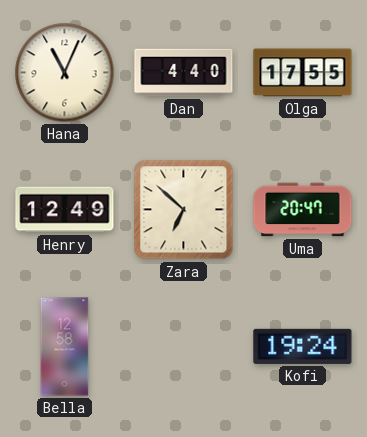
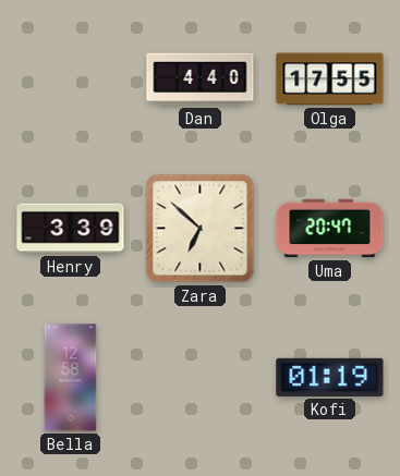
Hana: 11:04 -> none (65, 73)
Henry: 12:49 -> 3:39 (71, 229)
Kofi: 19:24 -> 01:19 (330, 377)
